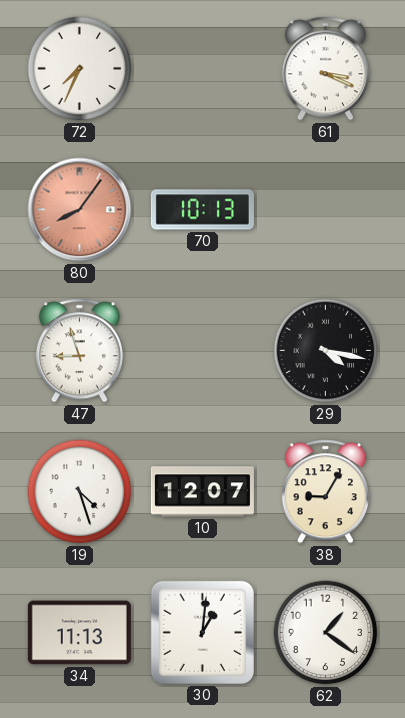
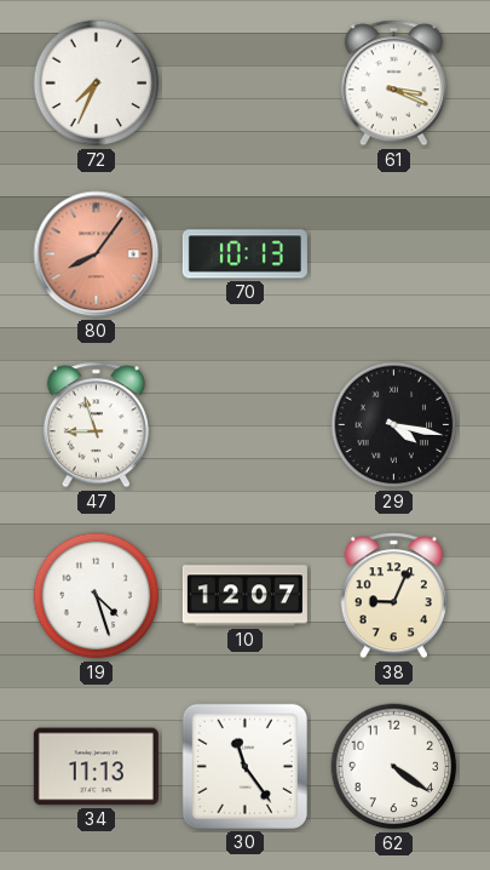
38: 9:05 -> 9:04 (393, 596)
30: 1:01 -> 11:24 (244, 766)
62: 1:21 -> 4:21 (394, 767)
